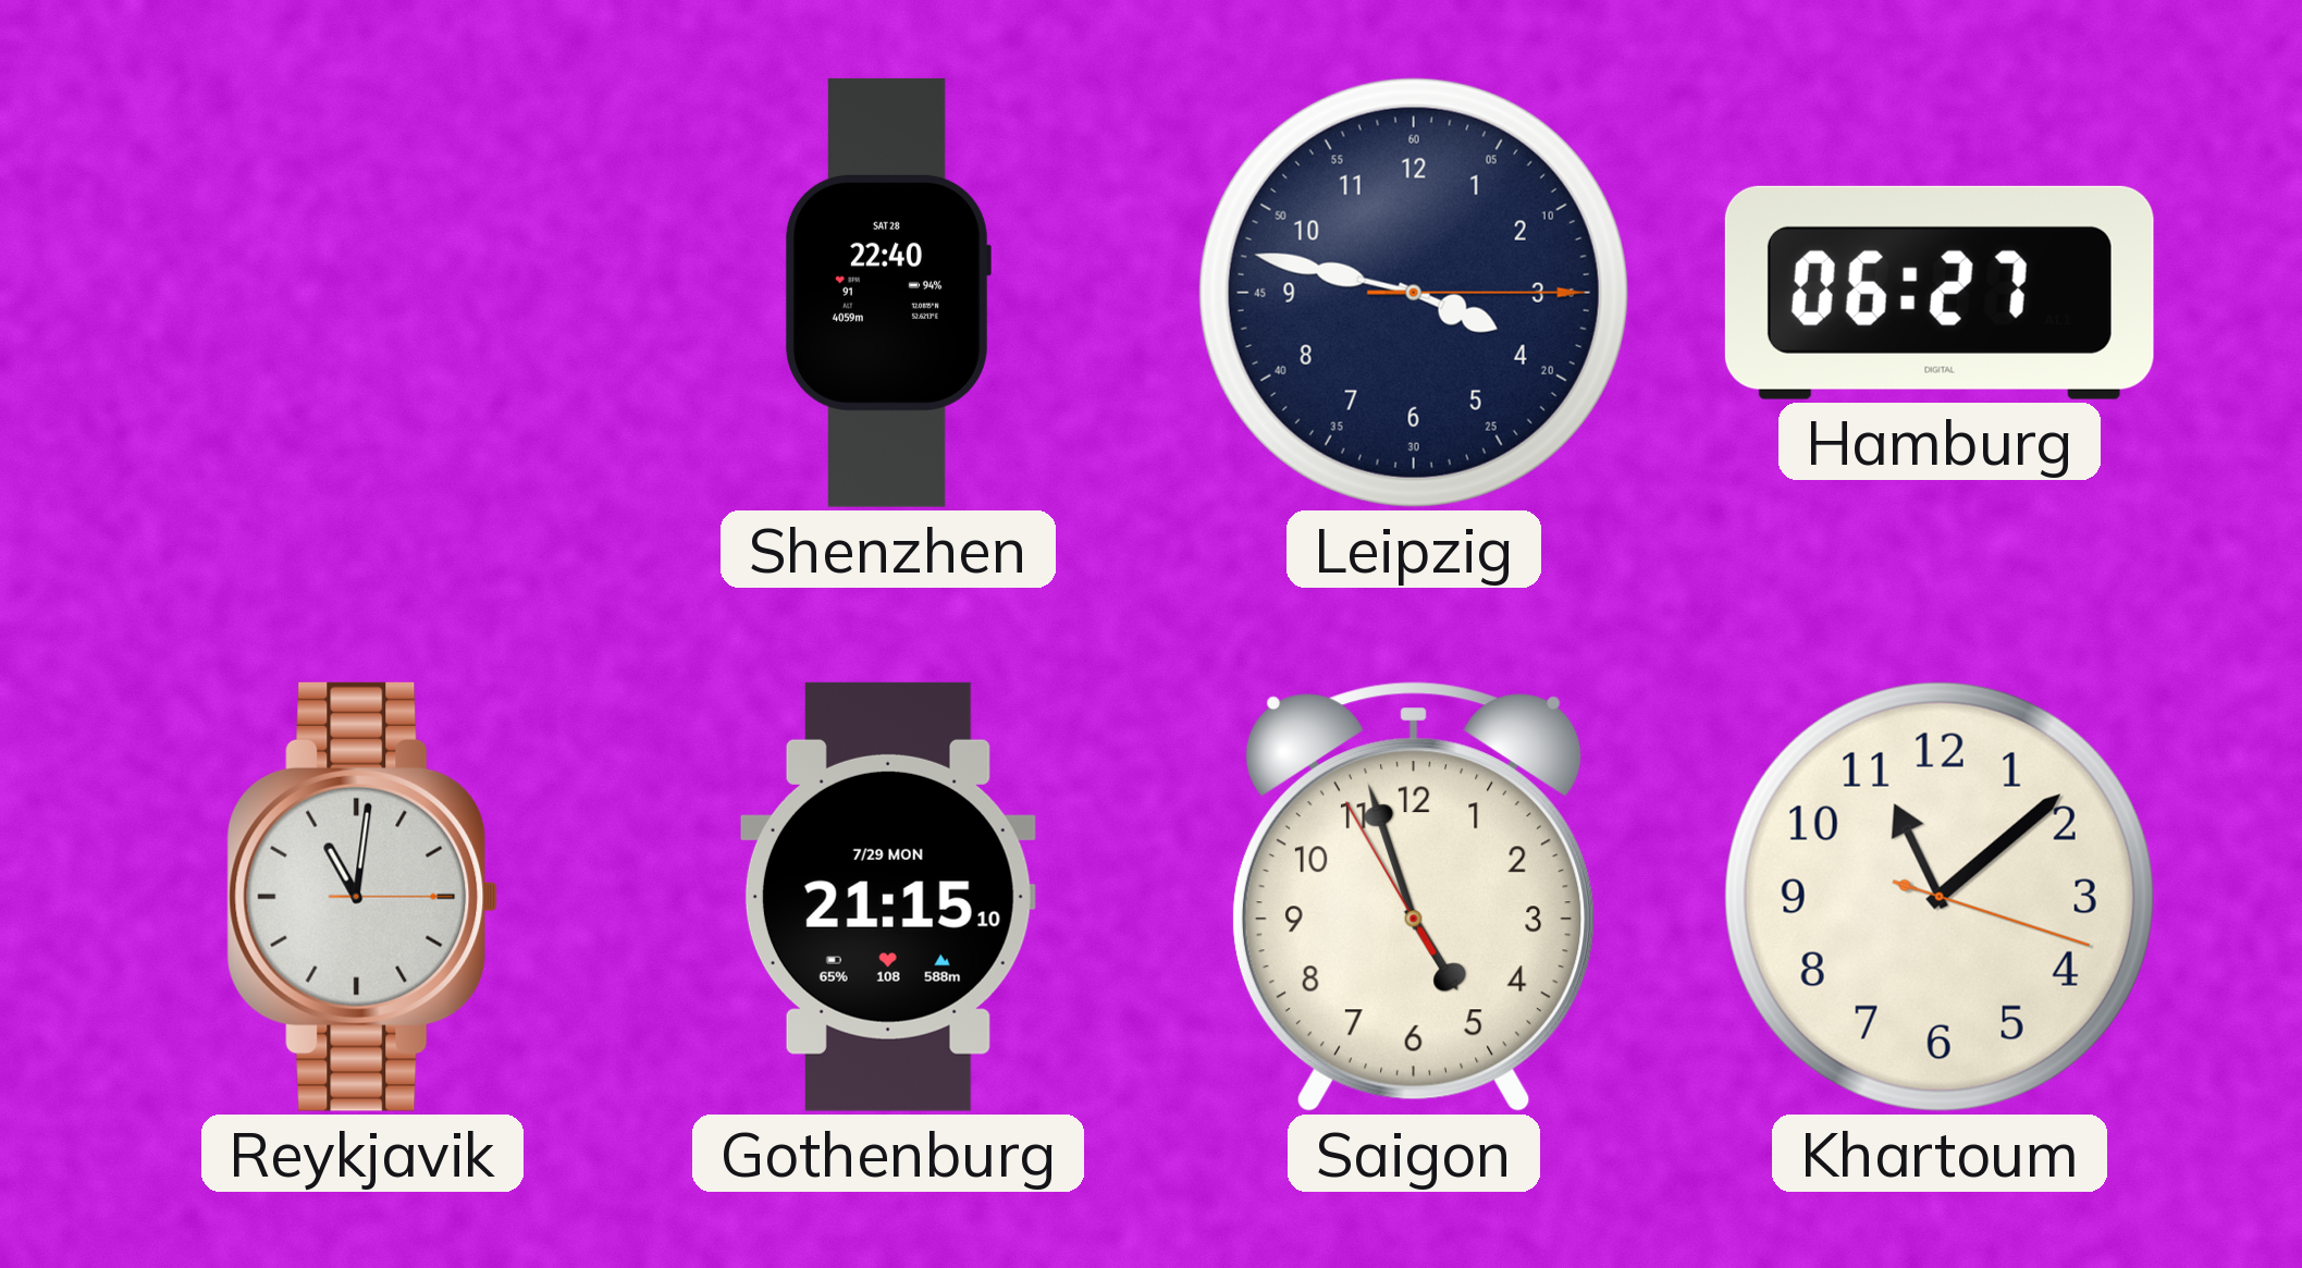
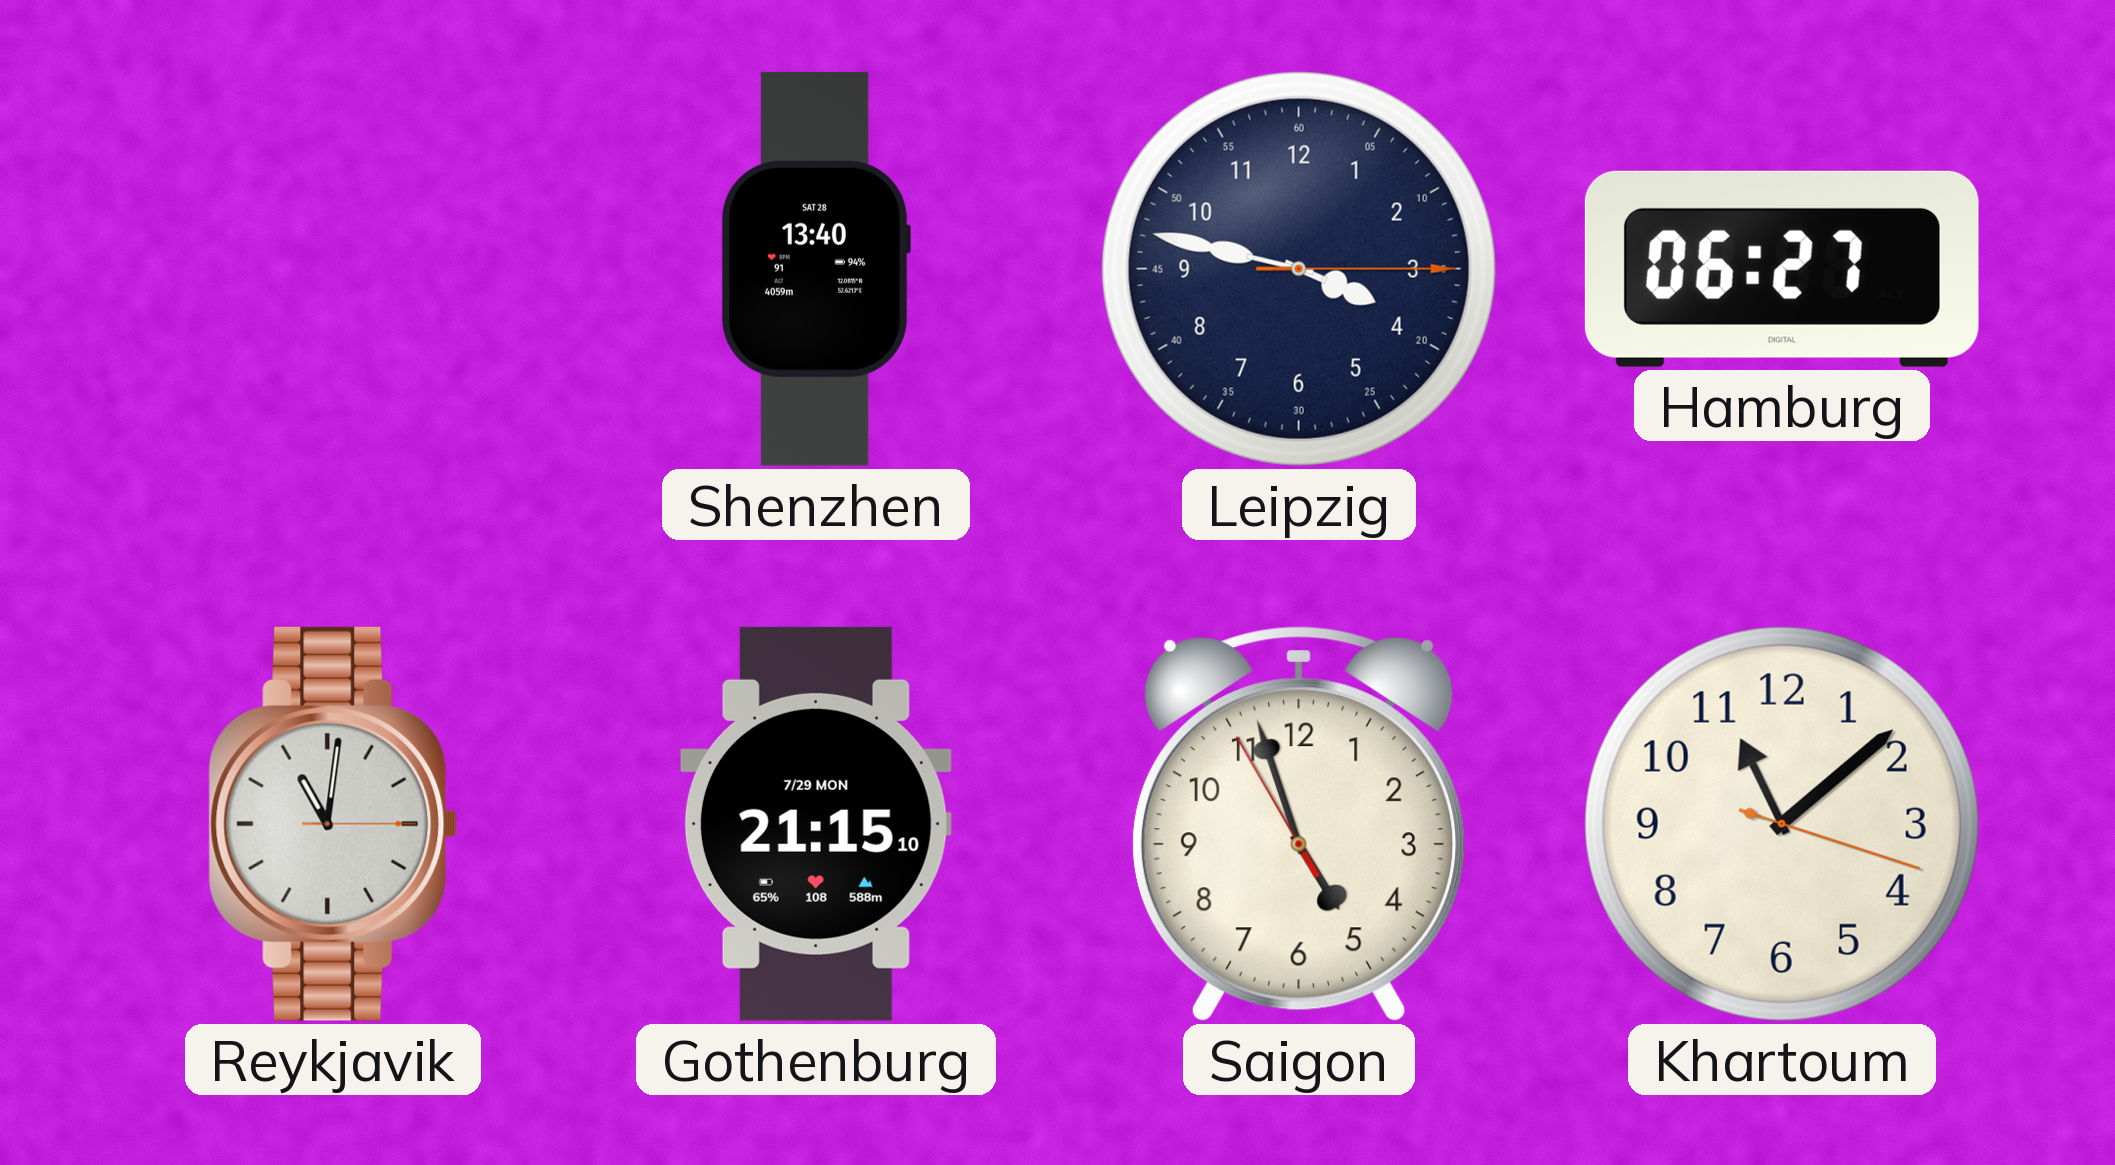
Shenzhen: 22:40 -> 13:40 (815, 269)
